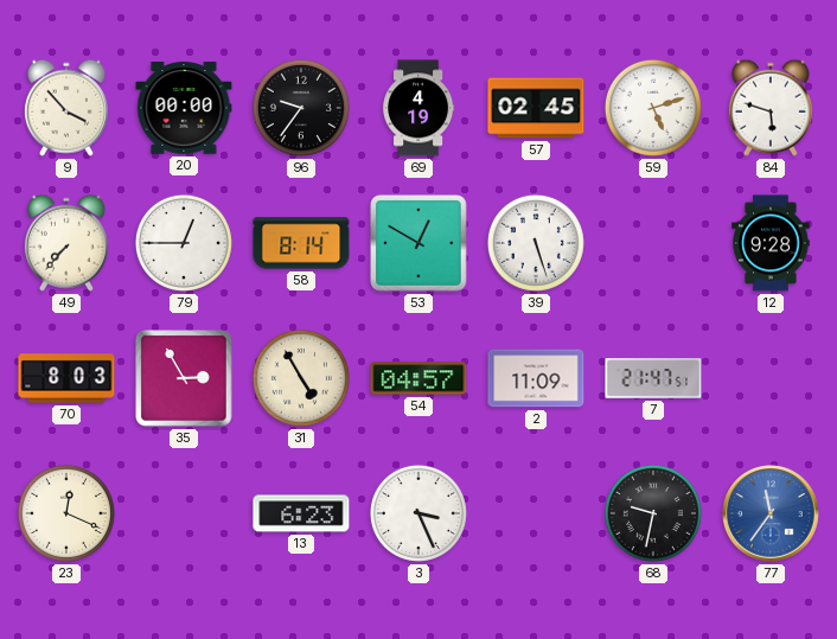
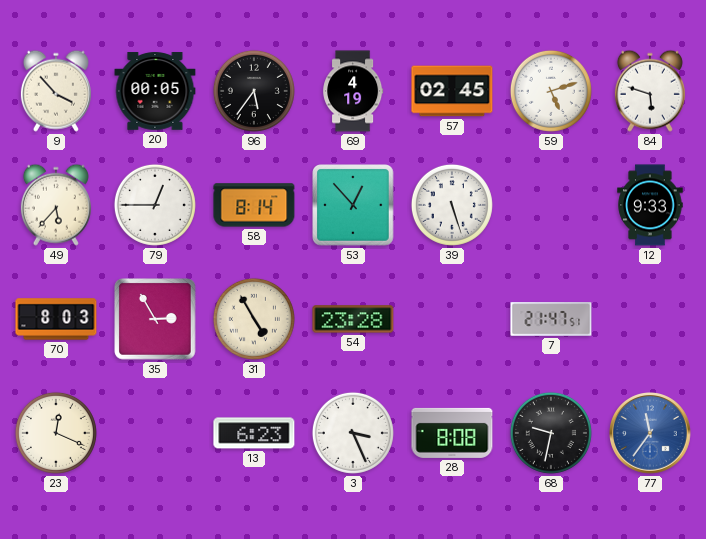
20: 00:00 -> 00:05 (155, 91)
96: 9:36 -> 5:36 (254, 91)
49: 7:37 -> 5:37 (56, 205)
53: 12:50 -> 12:53 (353, 205)
12: 9:28 -> 9:33 (650, 205)
54: 04:57 -> 23:28 (353, 319)
2: 11:09 -> none (536, 378)
28: none -> 8:08 (452, 433)
